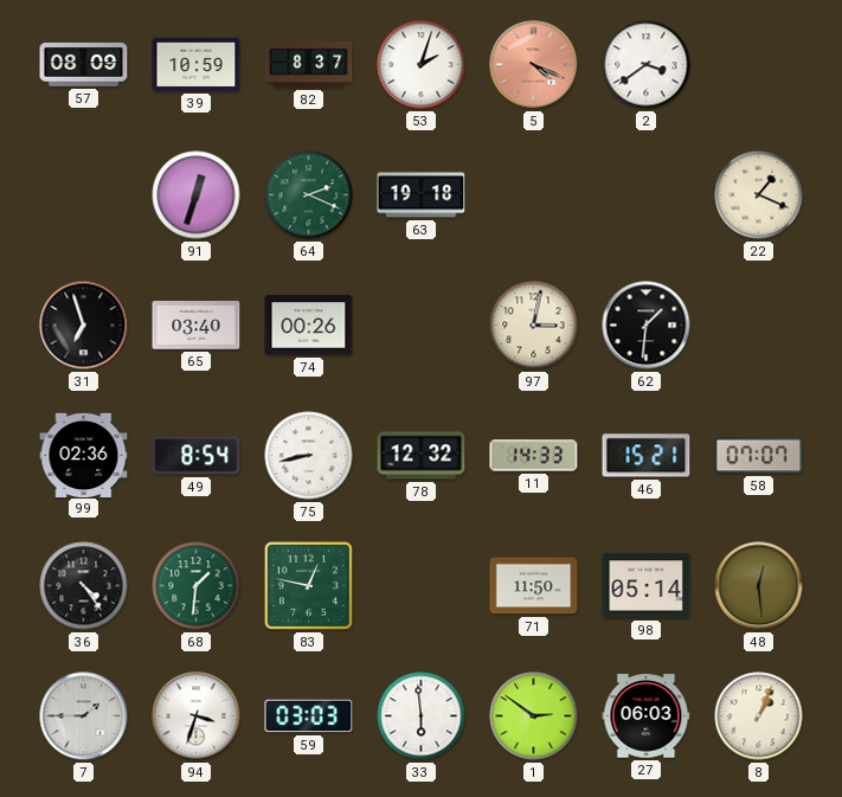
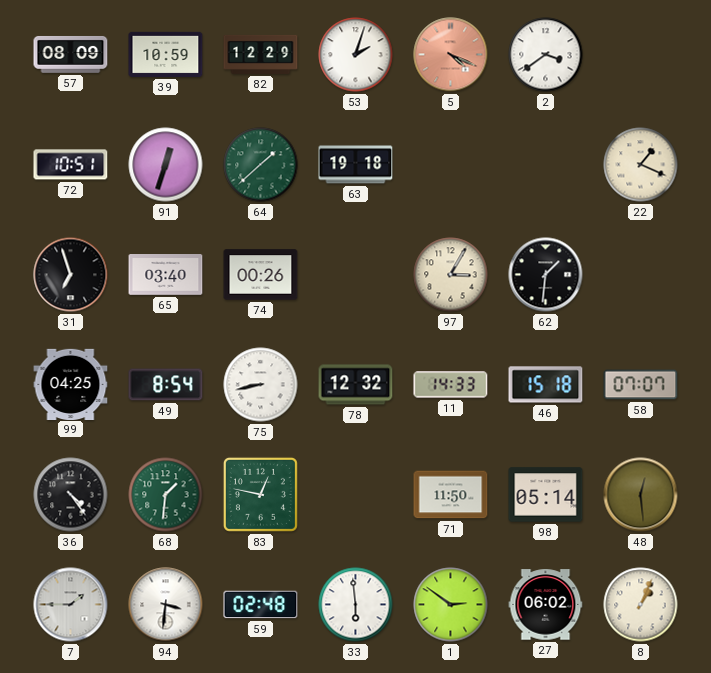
82: 8:37 -> 12:29 (261, 54)
72: none -> 10:51 (71, 165)
64: 2:19 -> 1:38 (261, 165)
97: 3:02 -> 3:05 (451, 275)
99: 02:36 -> 04:25 (71, 384)
46: 15:21 -> 15:18 (546, 385)
94: 3:33 -> 3:31 (166, 605)
59: 03:03 -> 02:48 (261, 605)
27: 06:03 -> 06:02 (546, 605)
